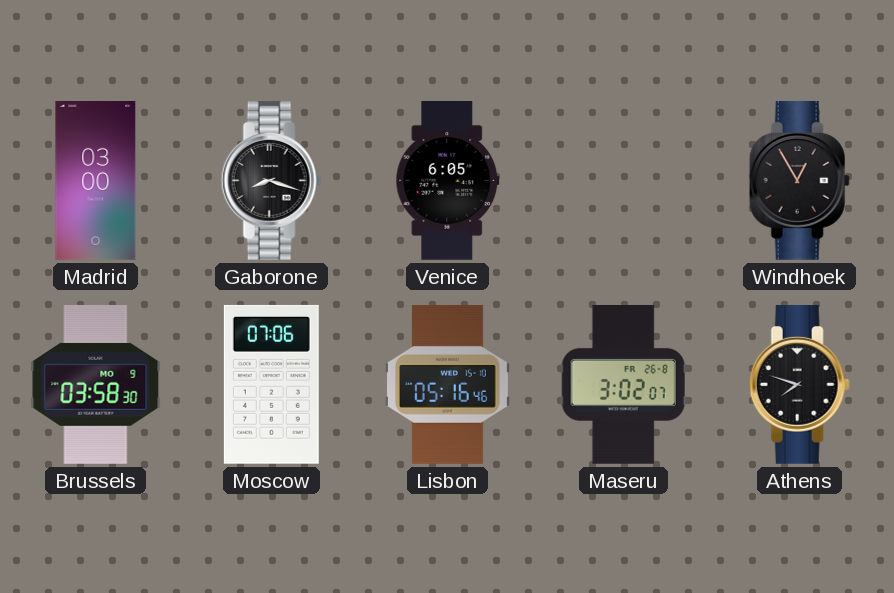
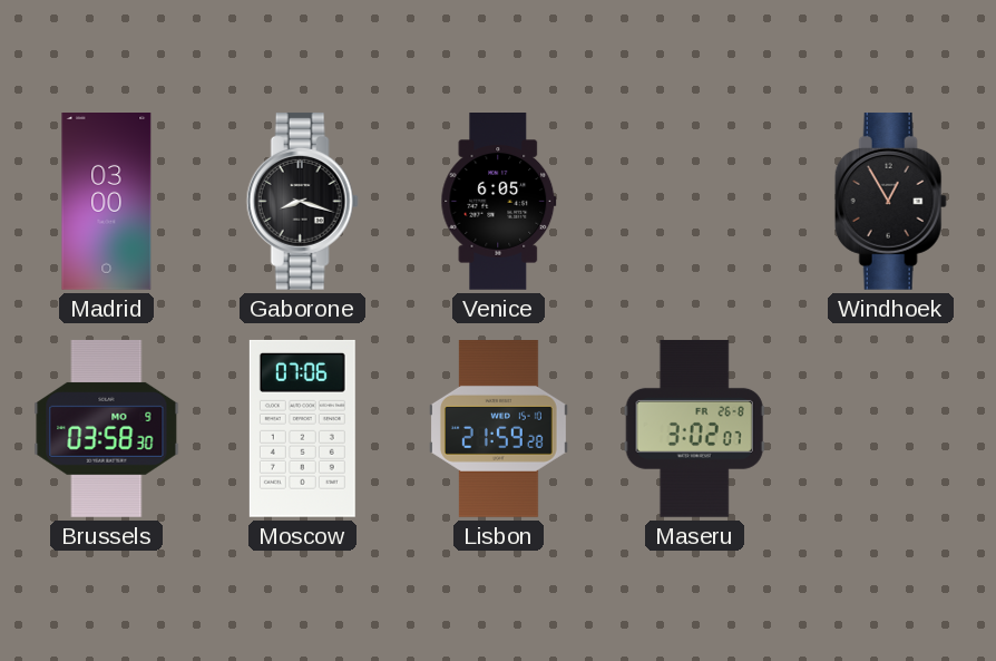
Lisbon: 05:16 -> 21:59 (498, 429)
Athens: 7:48 -> none (799, 384)
